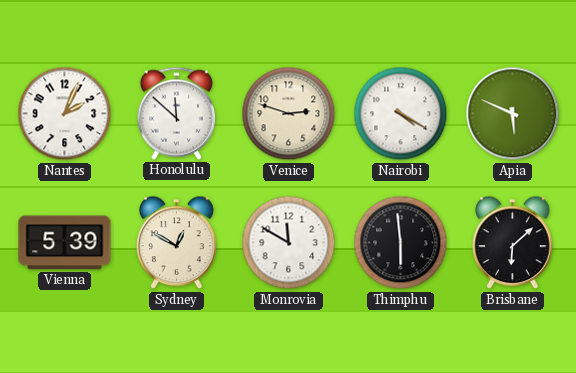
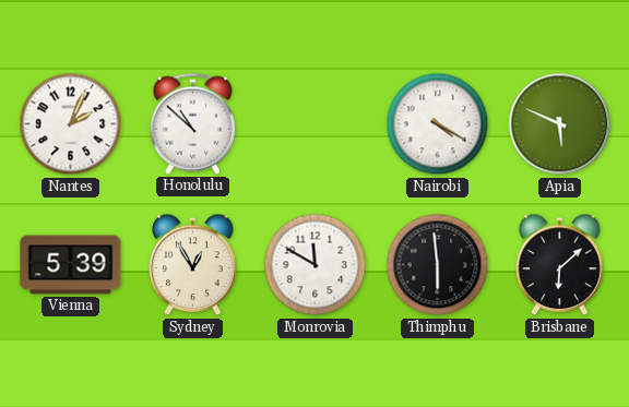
Honolulu: 11:52 -> 10:52 (192, 123)
Venice: 2:48 -> none (289, 114)
Sydney: 12:50 -> 12:55 (193, 265)
